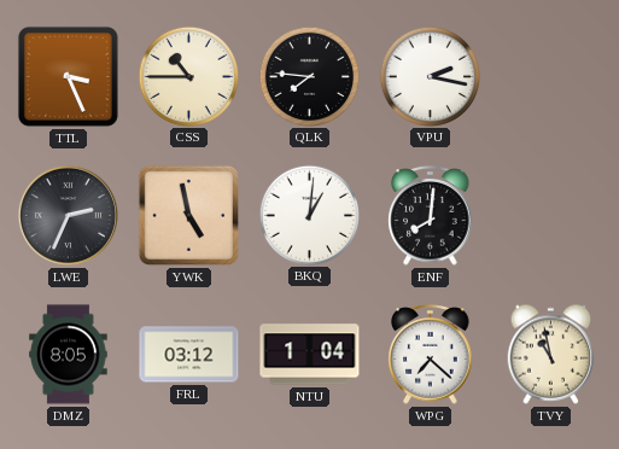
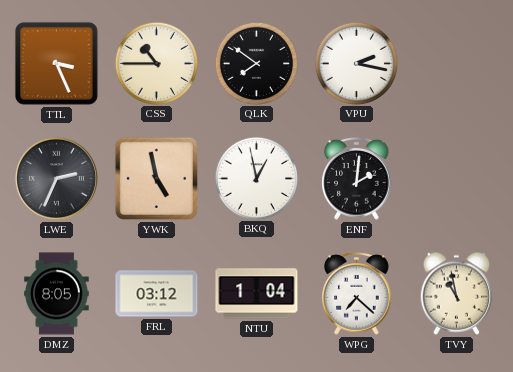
QLK: 7:46 -> 7:51 (256, 63)
BKQ: 1:01 -> 12:58 (256, 178)
ENF: 8:01 -> 2:01 (357, 179)
